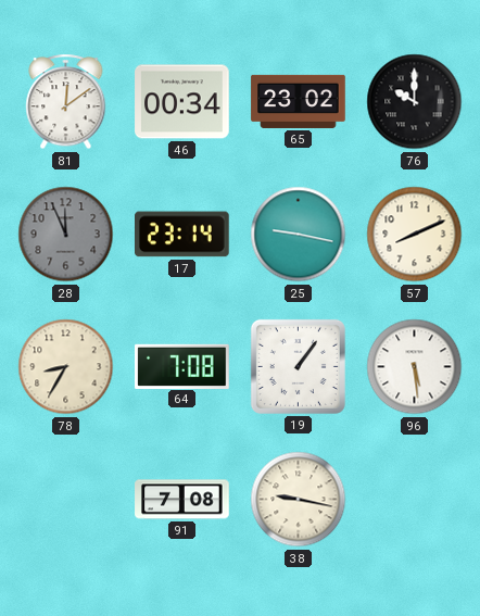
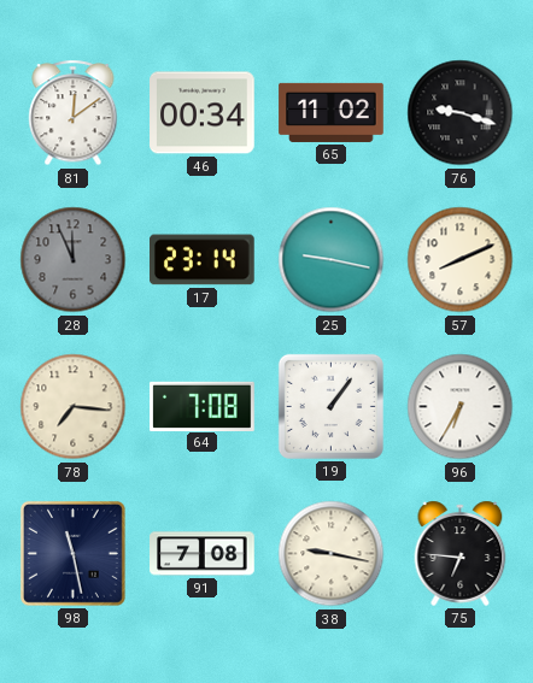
65: 23:02 -> 11:02 (332, 112)
76: 10:00 -> 9:18 (461, 113)
78: 8:35 -> 7:16 (74, 407)
96: 5:29 -> 6:35 (461, 407)
98: none -> 11:28 (72, 553)
75: none -> 6:46 (461, 553)
